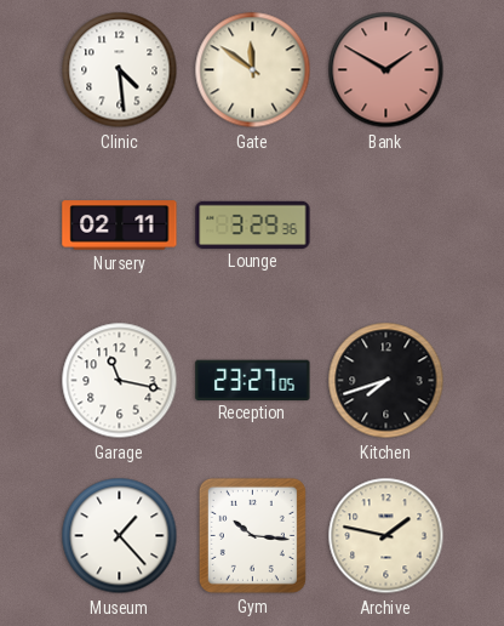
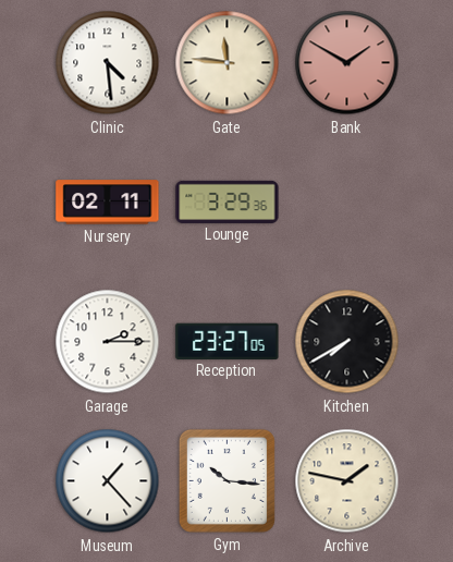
Gate: 11:51 -> 11:46 (228, 63)
Garage: 11:17 -> 2:15 (108, 342)
Kitchen: 7:42 -> 7:40 (347, 342)
